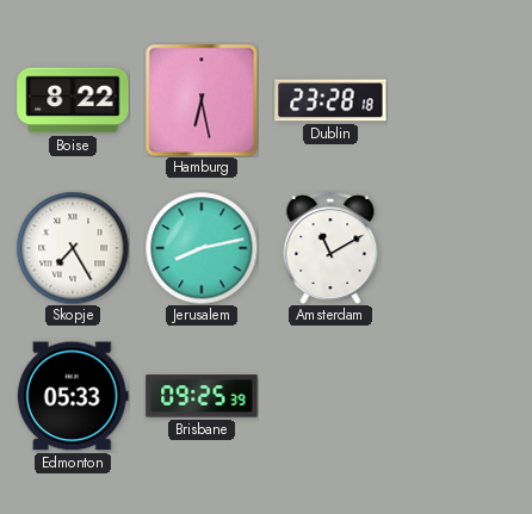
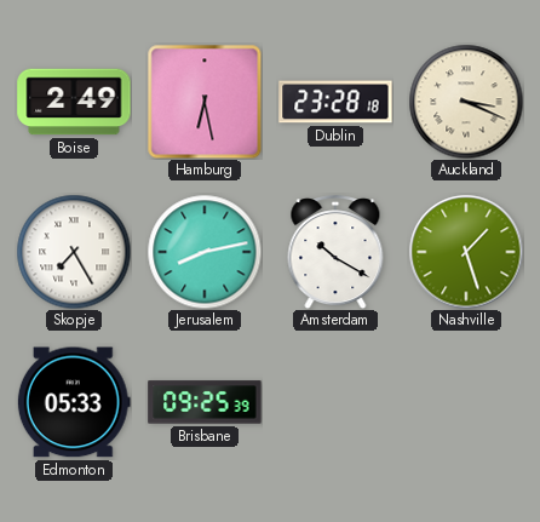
Boise: 8:22 -> 2:49 (74, 102)
Auckland: none -> 3:19 (466, 102)
Amsterdam: 11:10 -> 10:20 (335, 252)
Nashville: none -> 1:27 (466, 252)
